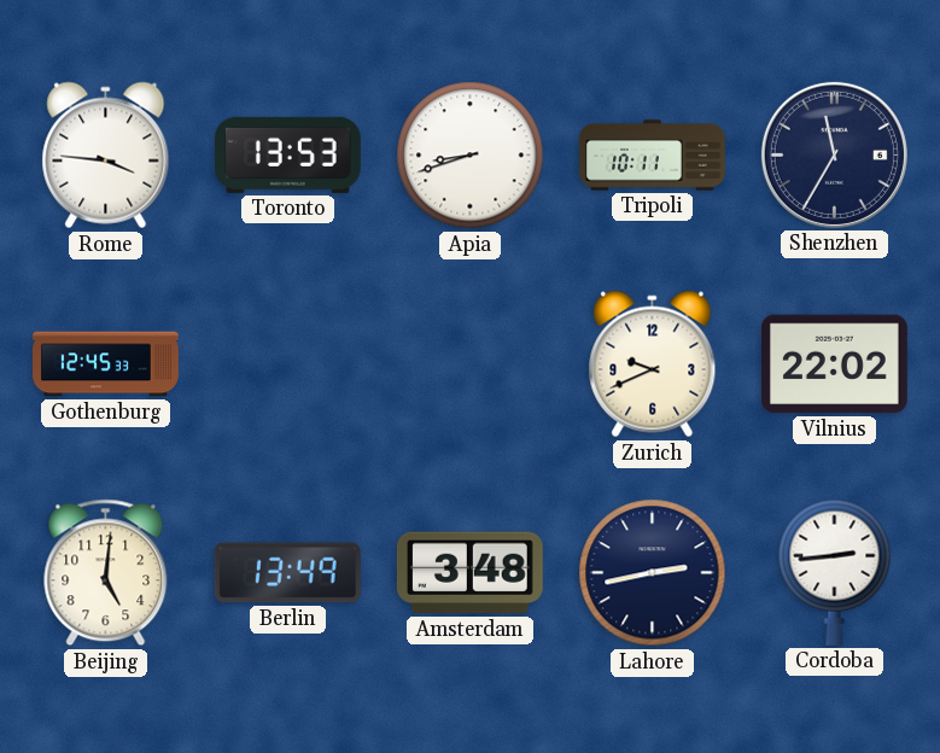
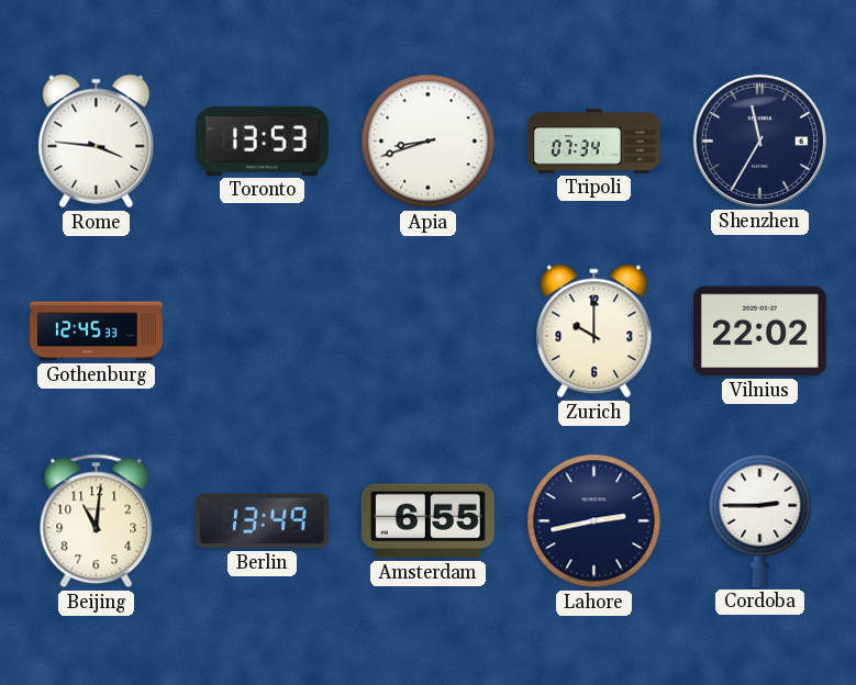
Tripoli: 10:11 -> 07:34 (594, 142)
Zurich: 9:41 -> 10:00 (594, 332)
Beijing: 5:01 -> 11:01 (97, 521)
Amsterdam: 3:48 -> 6:55 (427, 521)
Cordoba: 2:44 -> 2:45 (760, 520)
